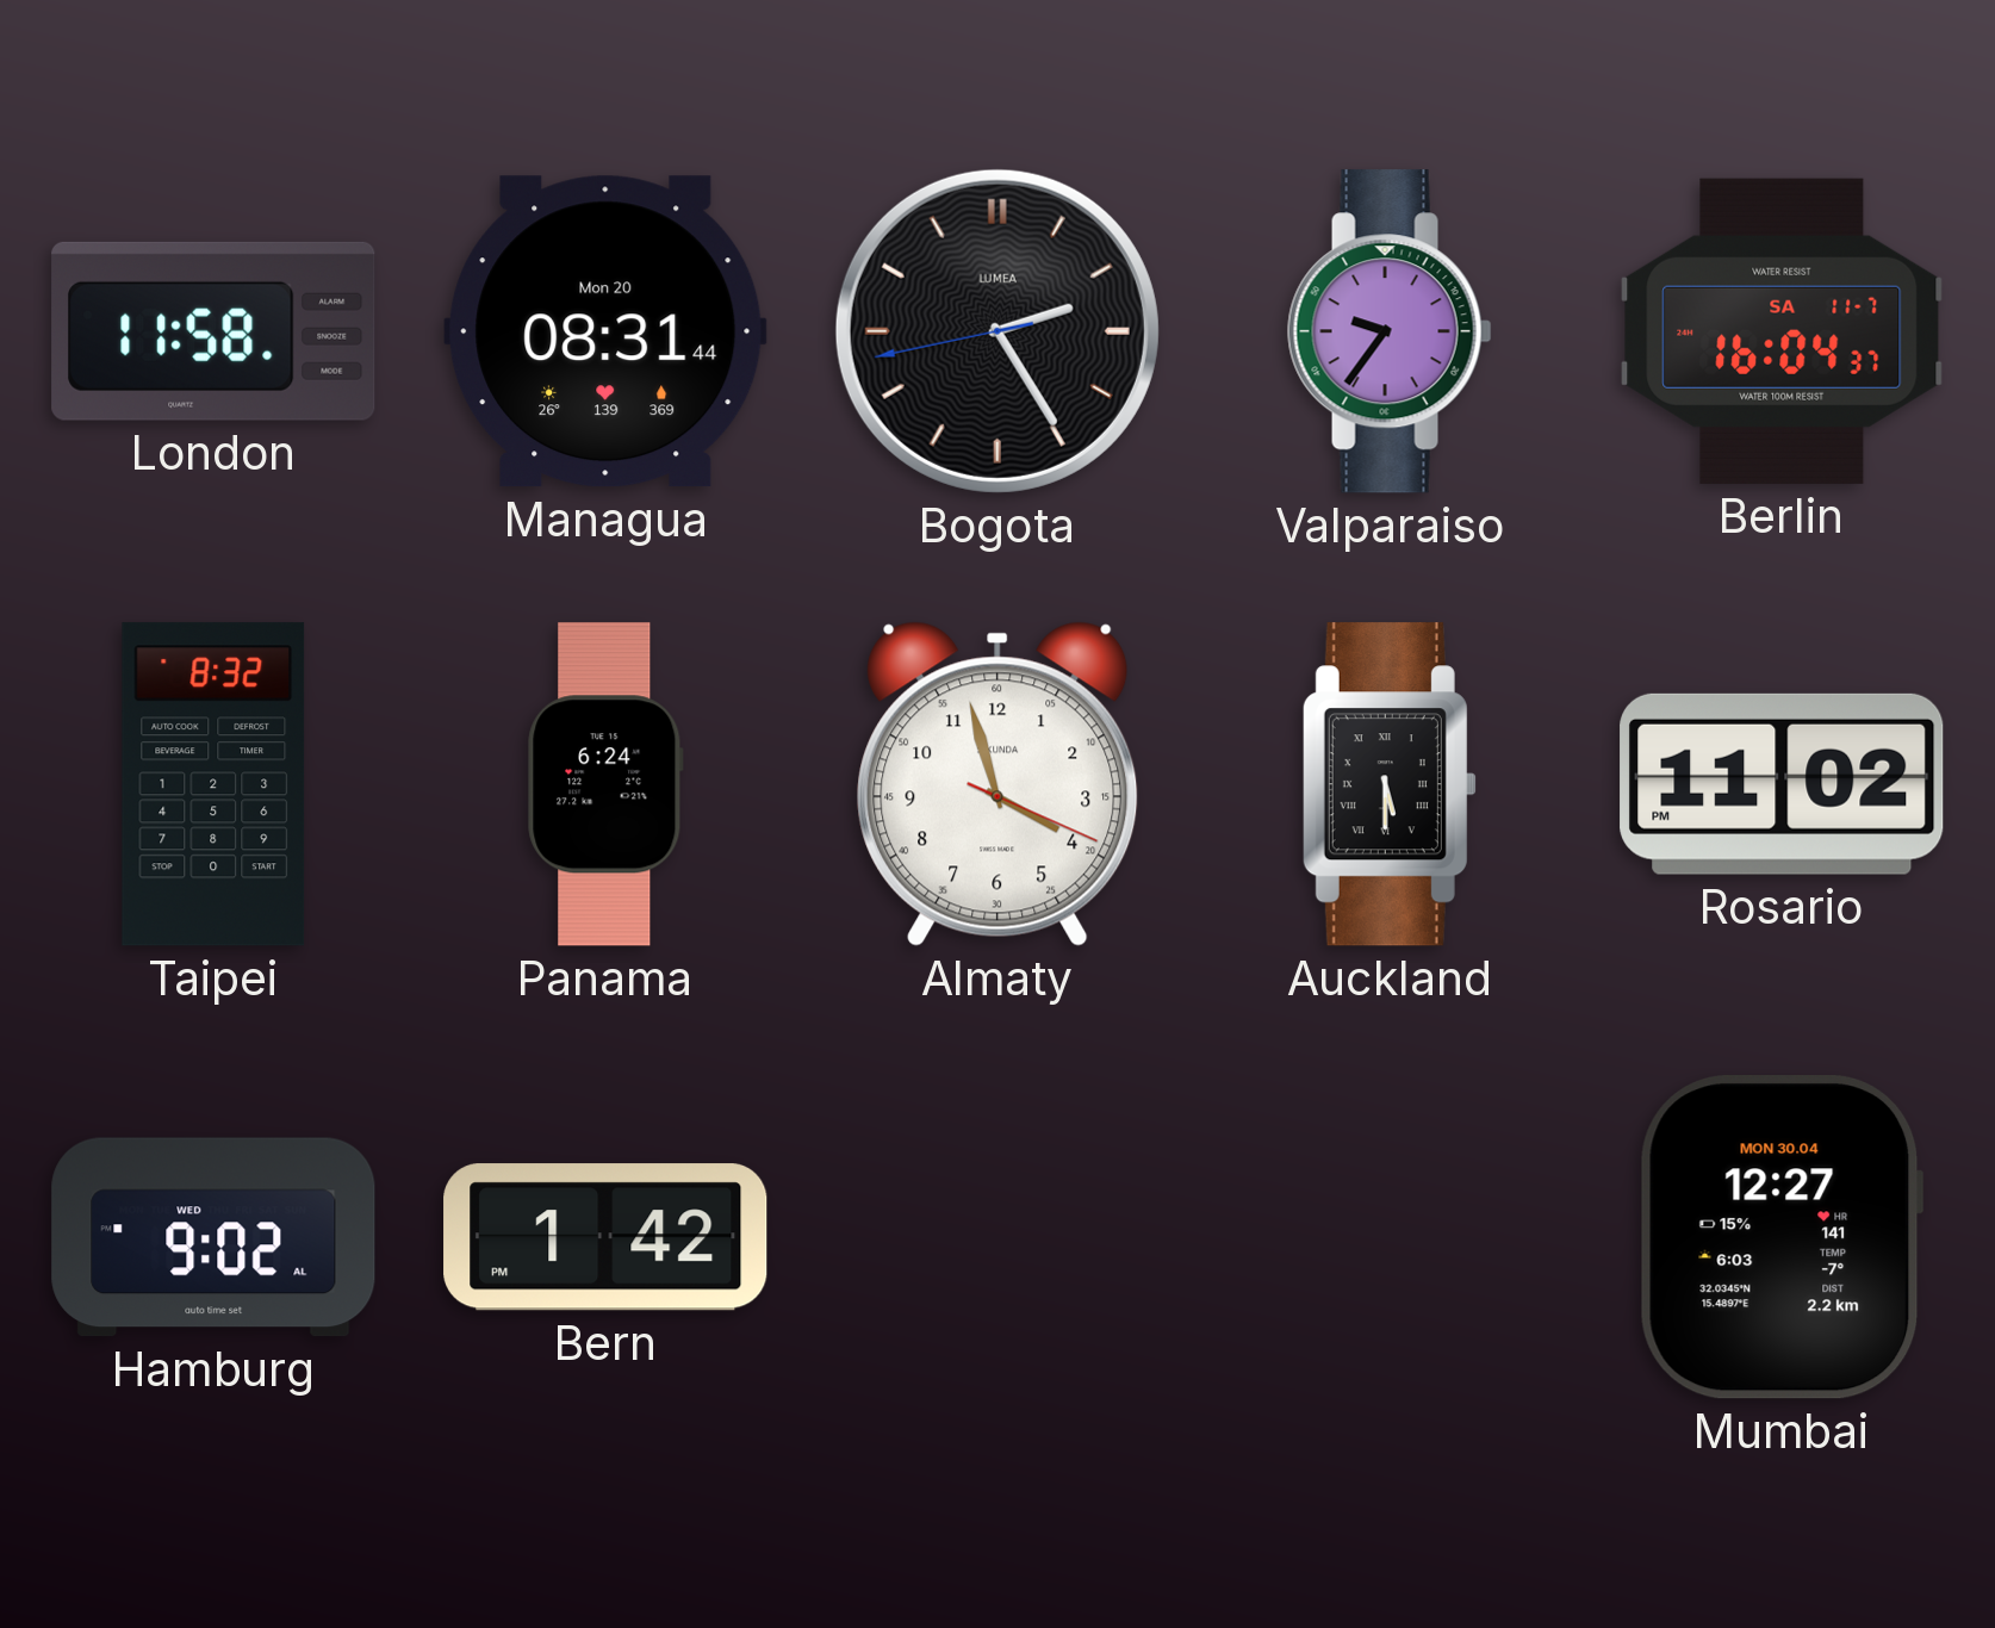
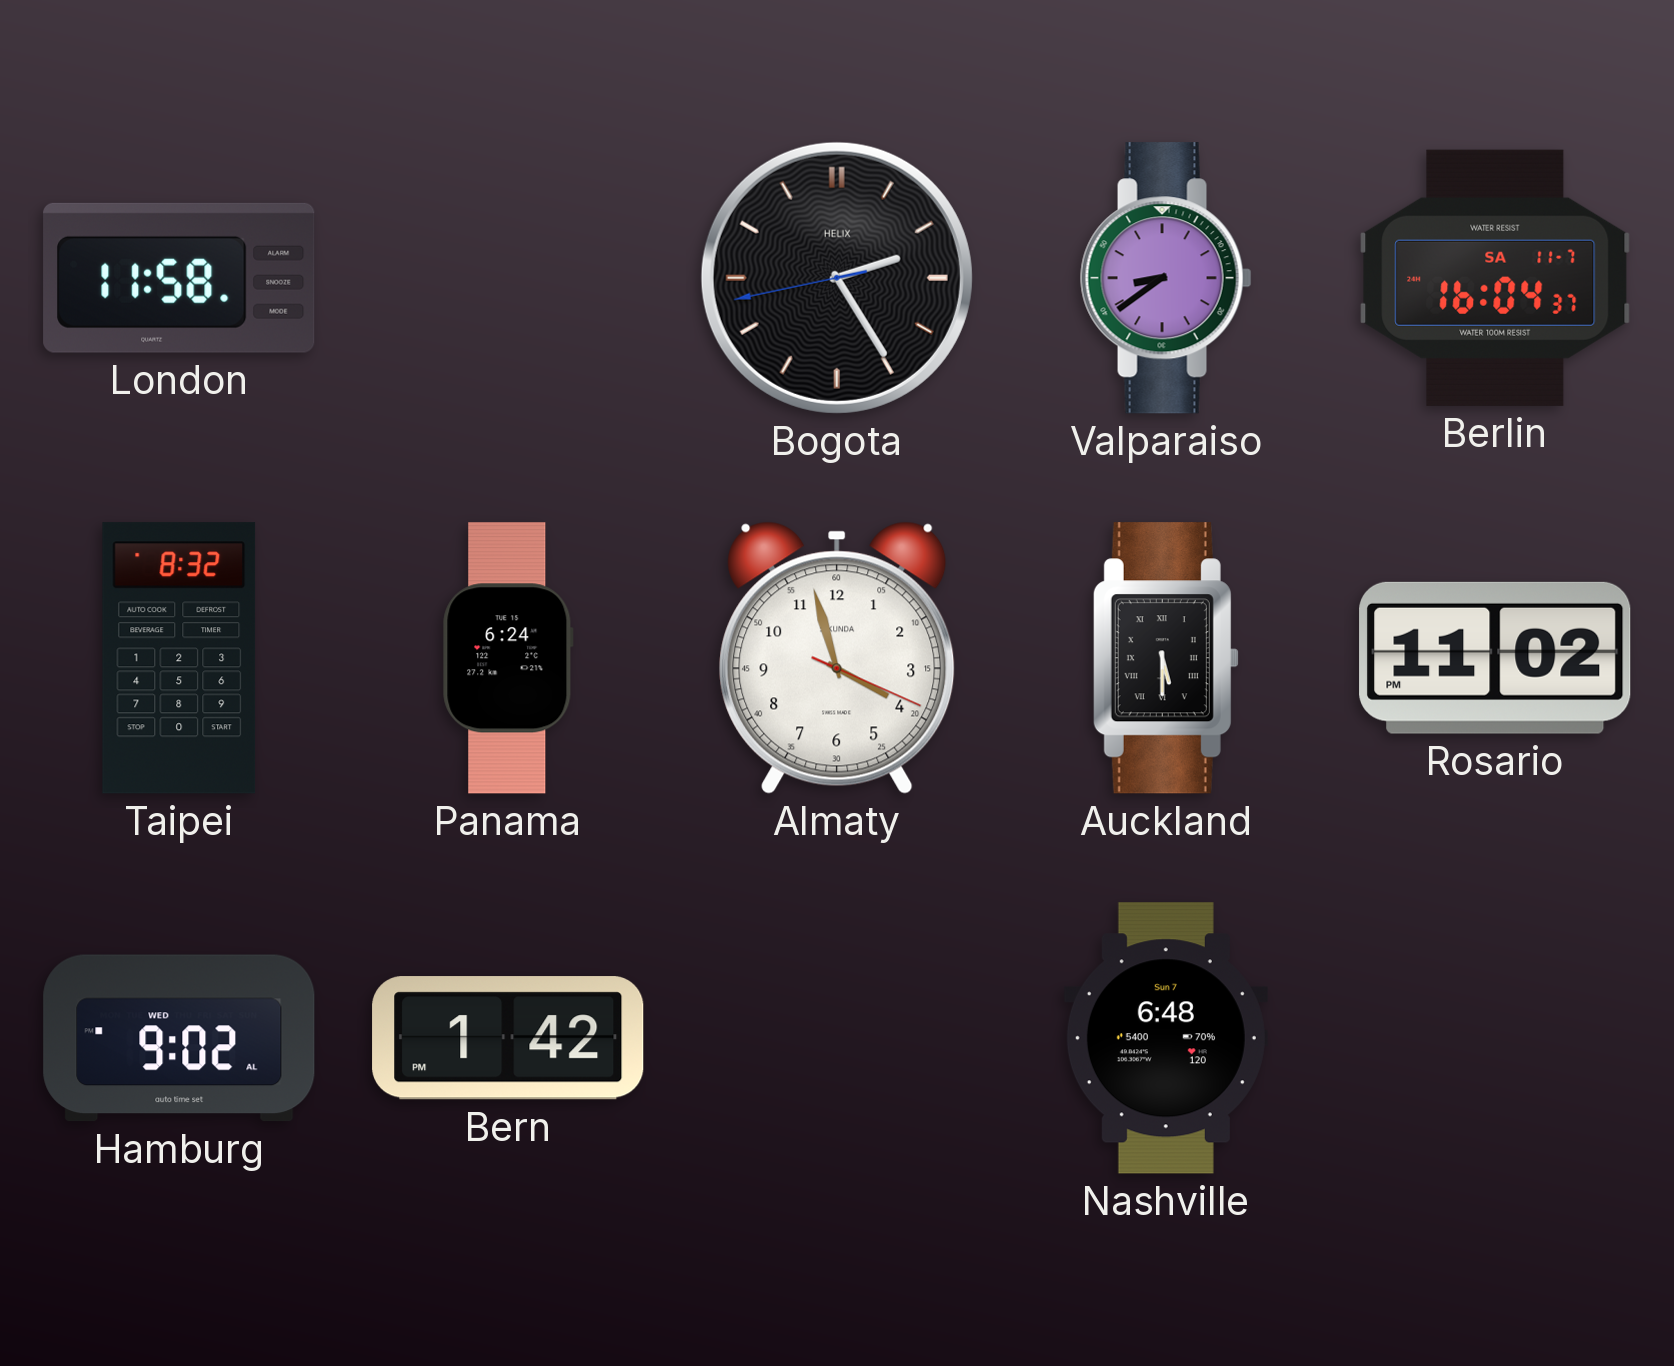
Managua: 08:31 -> none (605, 331)
Bogota brand: LUMEA -> HELIX (837, 278)
Valparaiso: 9:36 -> 8:39 (1166, 278)
Nashville: none -> 6:48 (1166, 1038)
Mumbai: 12:27 -> none (1782, 1237)
